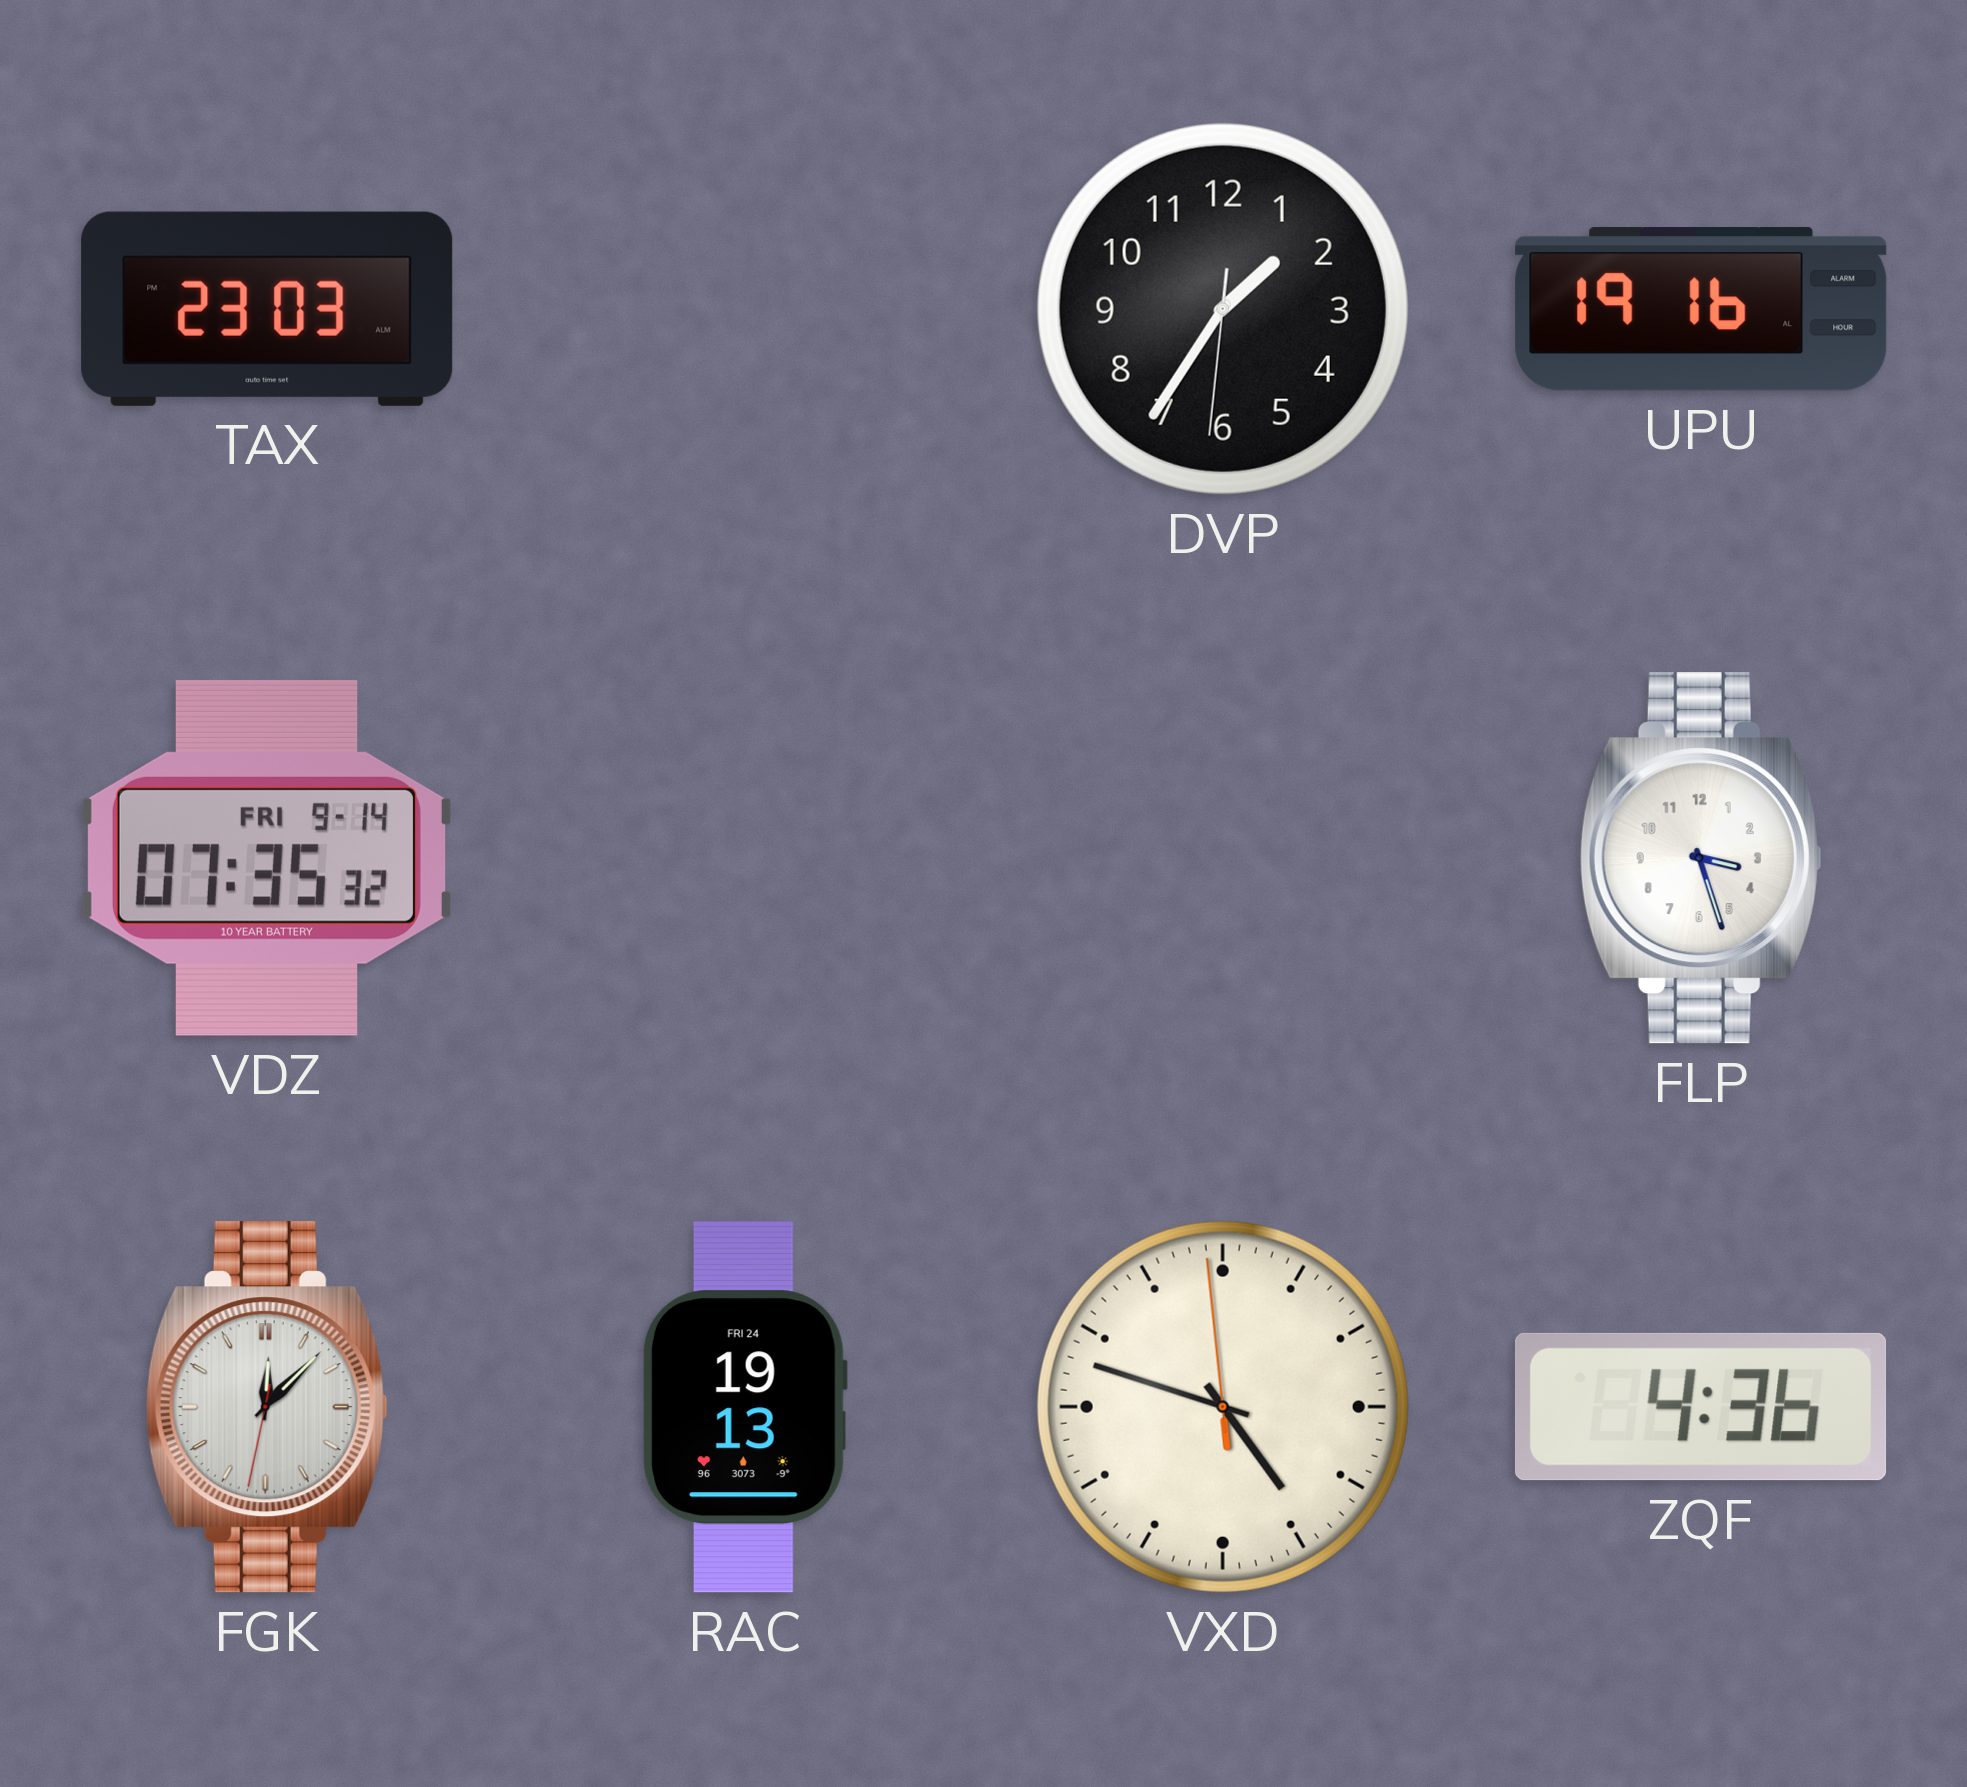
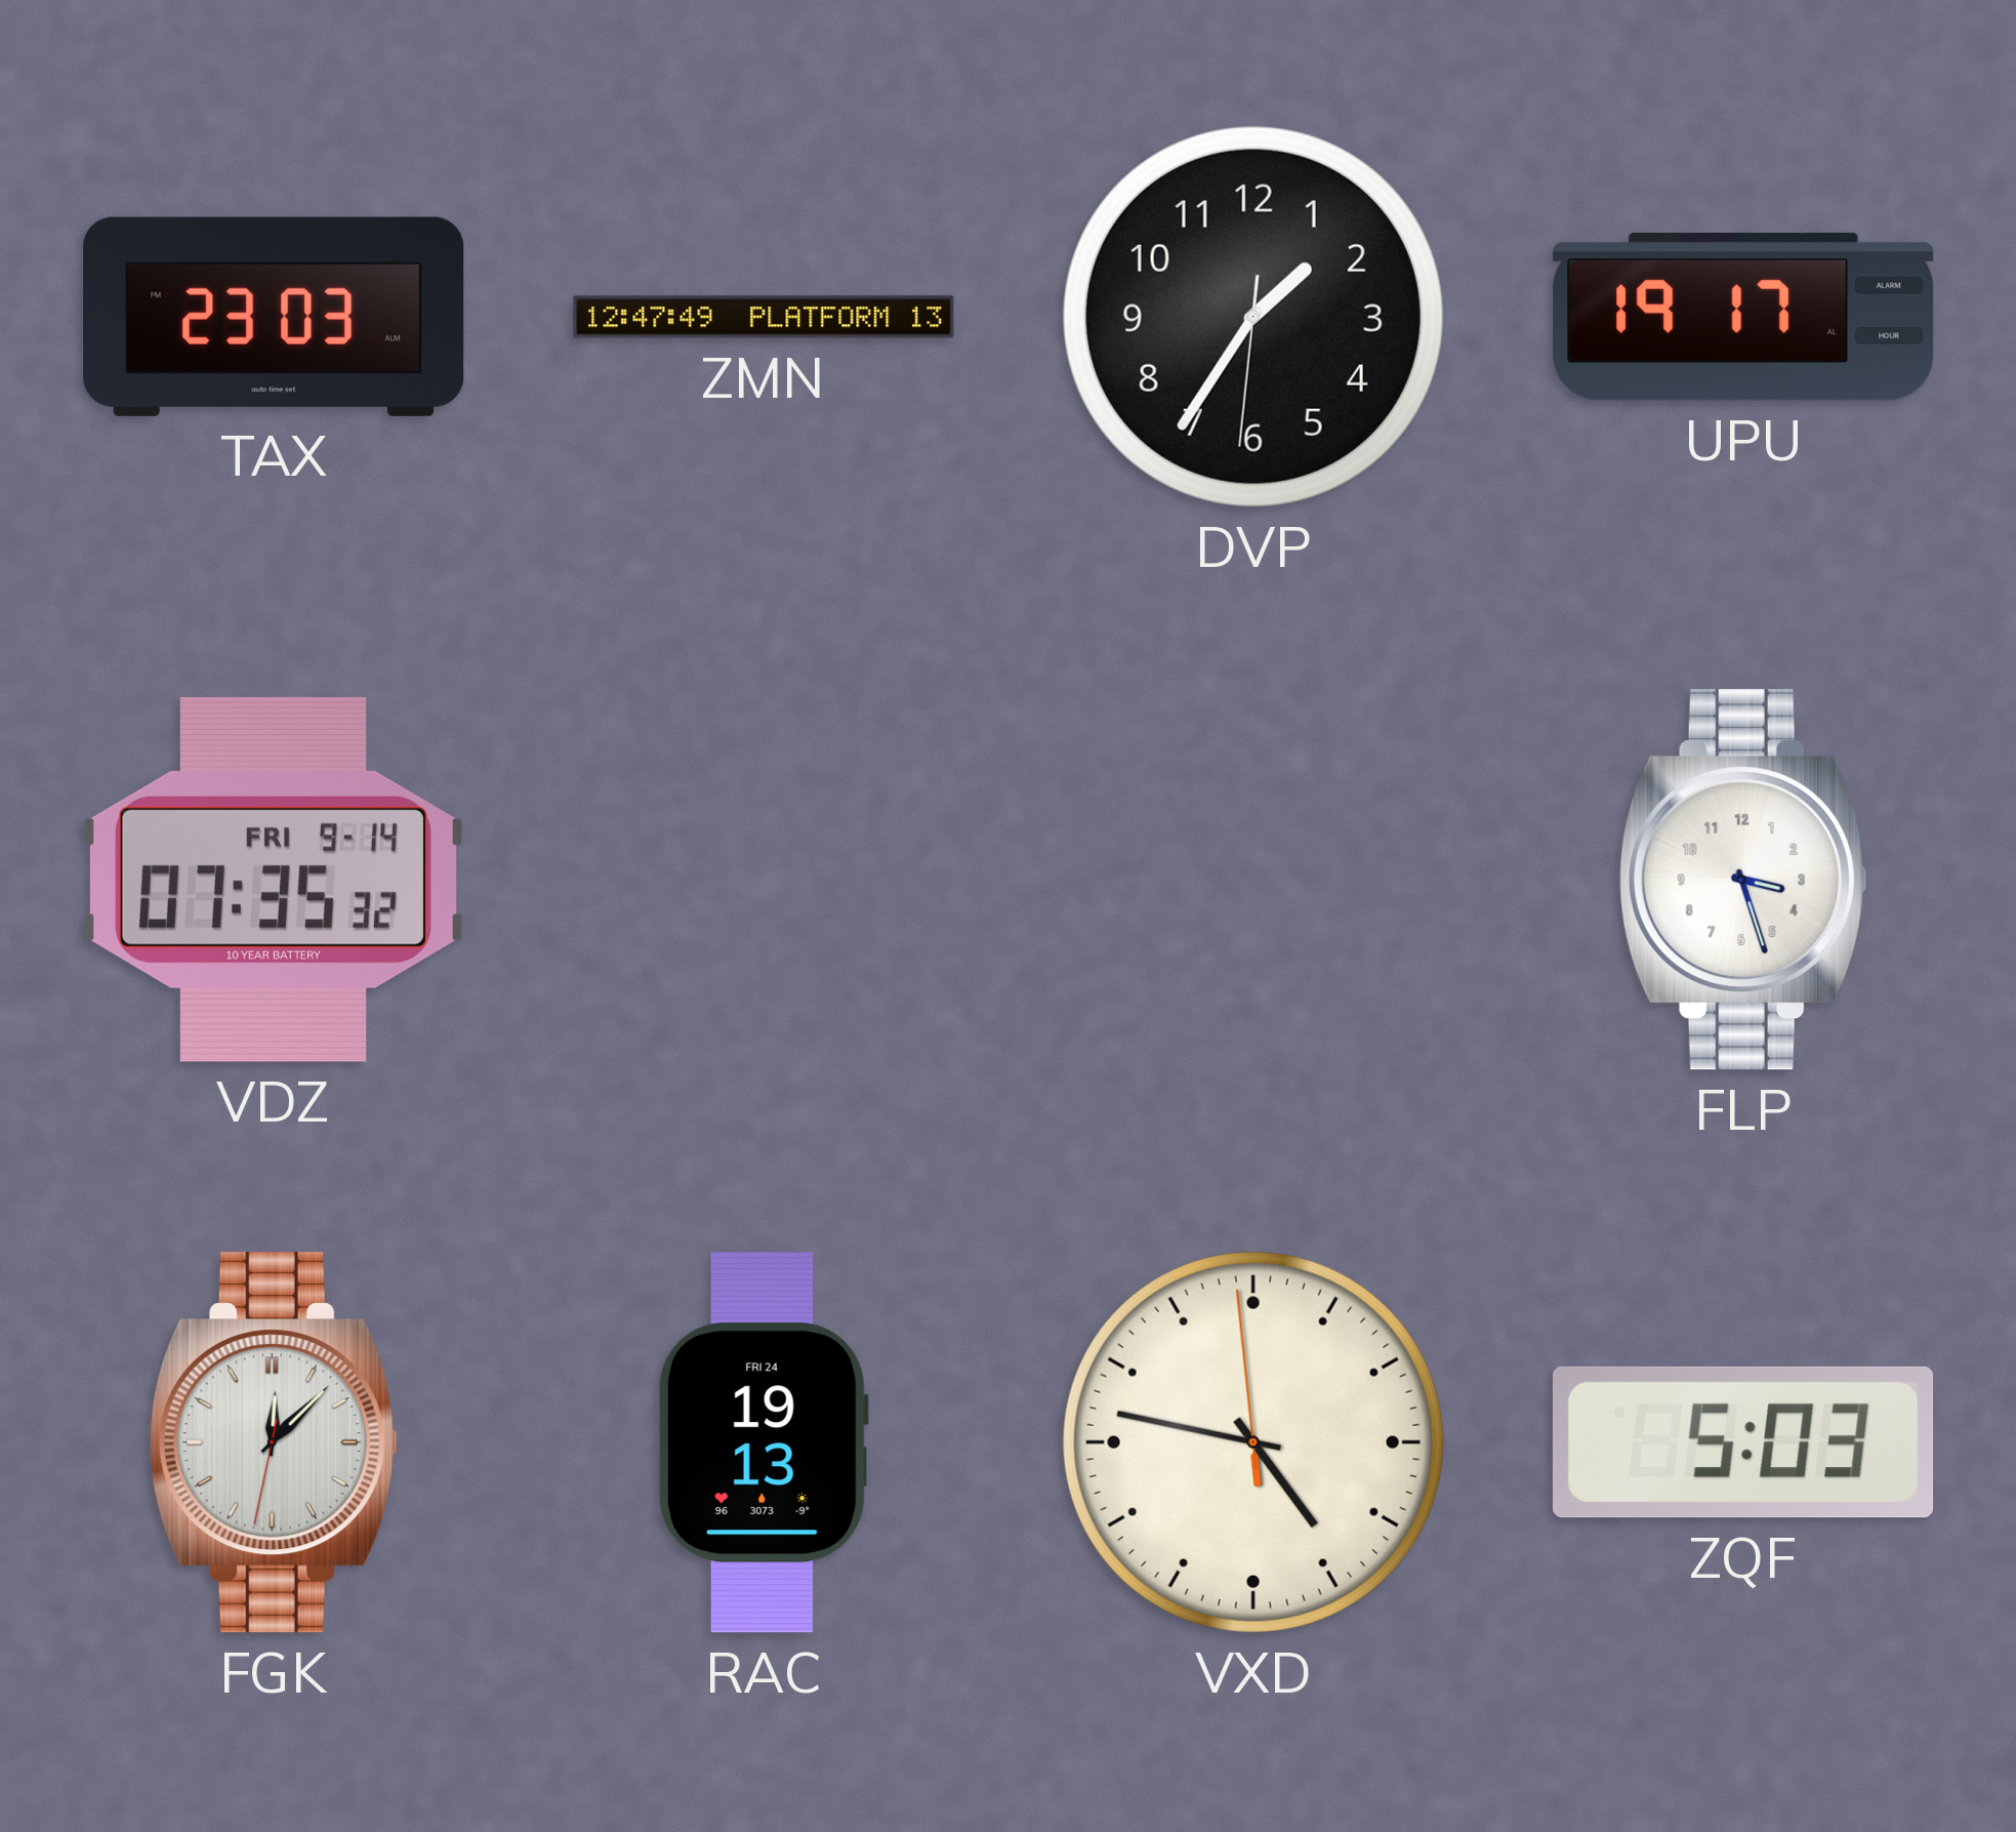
ZMN: none -> 12:47 (764, 317)
UPU: 19:16 -> 19:17 (1743, 317)
VXD: 4:47 -> 4:46 (1253, 1442)
ZQF: 4:36 -> 5:03 (1743, 1442)
